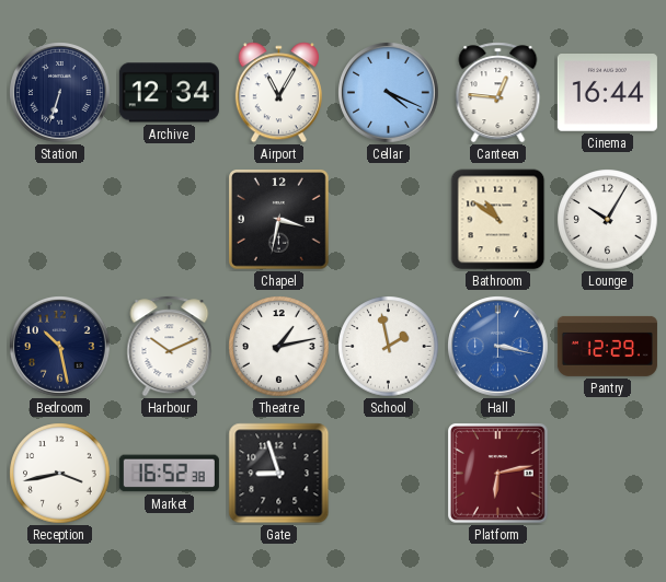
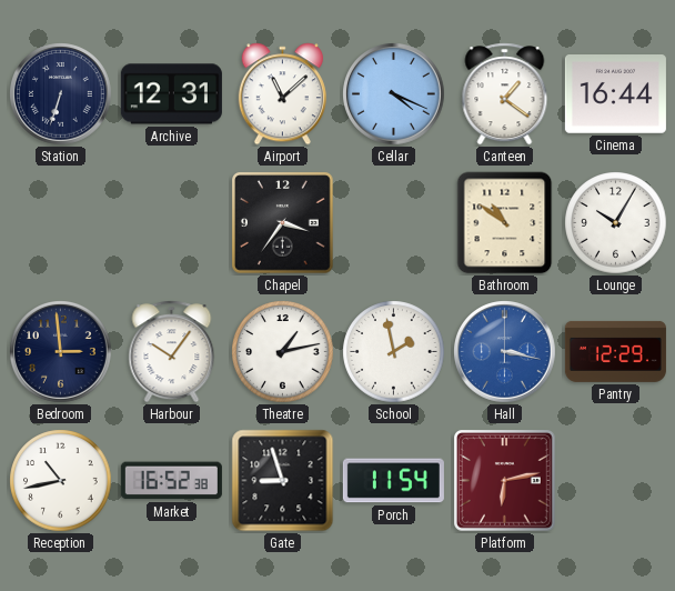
Archive: 12:34 -> 12:31 (171, 94)
Airport: 11:05 -> 11:08 (282, 94)
Canteen: 12:46 -> 1:21 (505, 94)
Chapel: 3:32 -> 3:36 (283, 223)
Bedroom: 10:28 -> 2:59 (61, 352)
Harbour: 10:11 -> 10:06 (172, 352)
Reception: 3:43 -> 10:43 (61, 481)
Porch: none -> 11:54 (393, 481)
